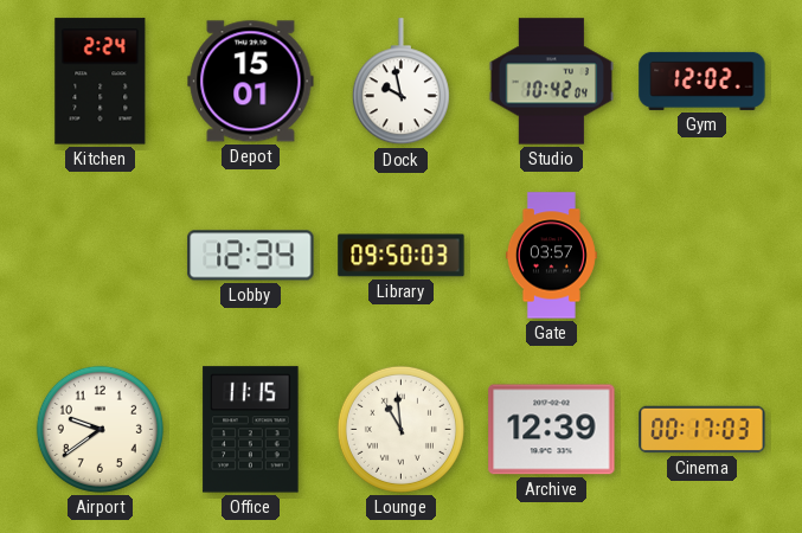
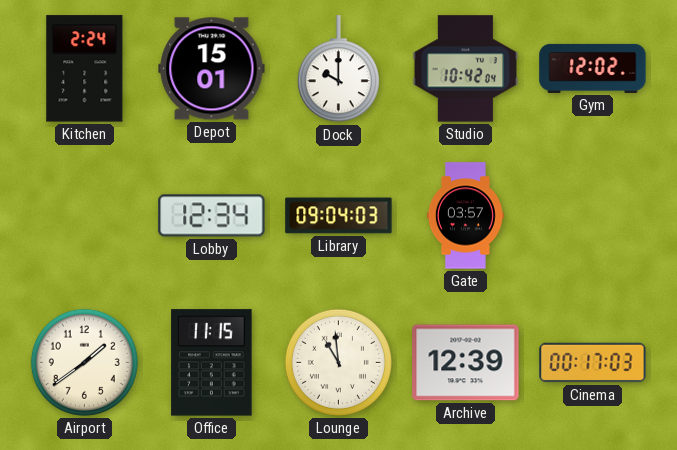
Dock: 9:58 -> 10:00 (338, 69)
Library: 09:50 -> 09:04 (339, 216)
Airport: 9:39 -> 1:39 (84, 362)
